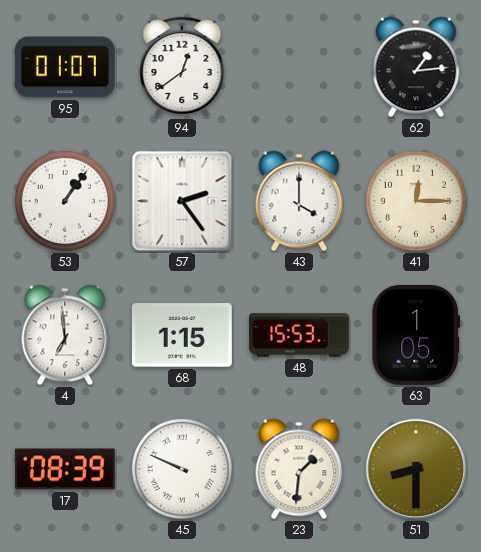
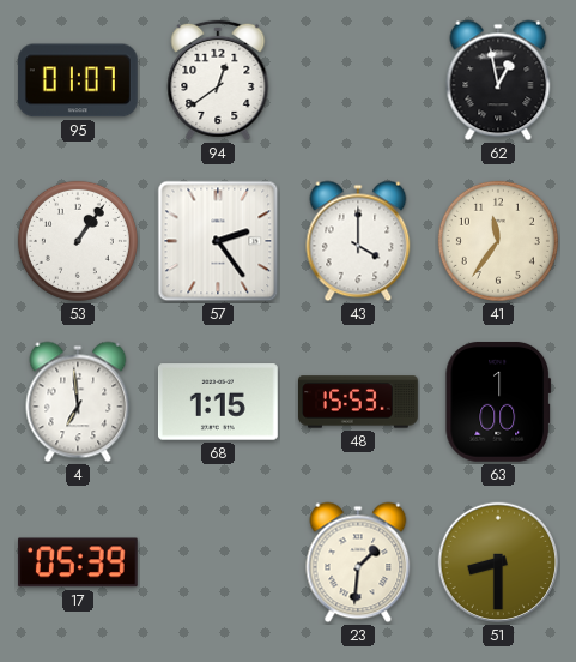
62: 1:14 -> 12:58 (498, 80)
41: 12:15 -> 11:36 (498, 241)
63: 1:05 -> 1:00 (498, 402)
17: 08:39 -> 05:39 (78, 562)
45: 9:49 -> none (182, 469)
